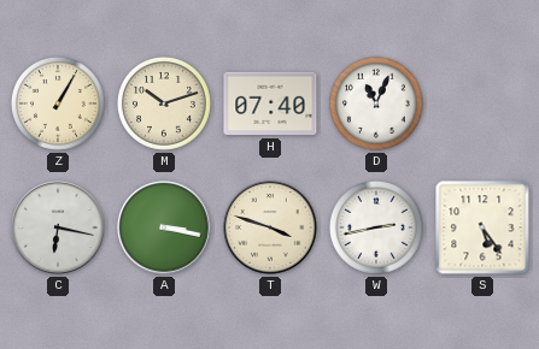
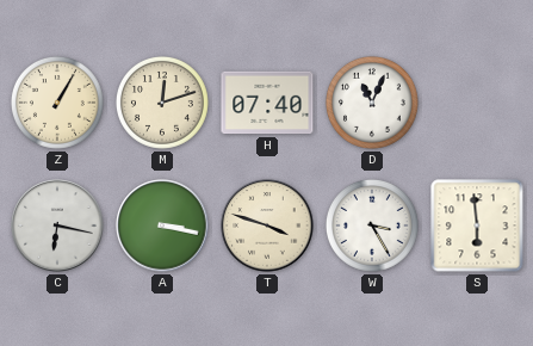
M: 10:12 -> 12:12 (162, 103)
W: 2:43 -> 3:25 (372, 225)
S: 5:24 -> 5:59 (477, 225)
